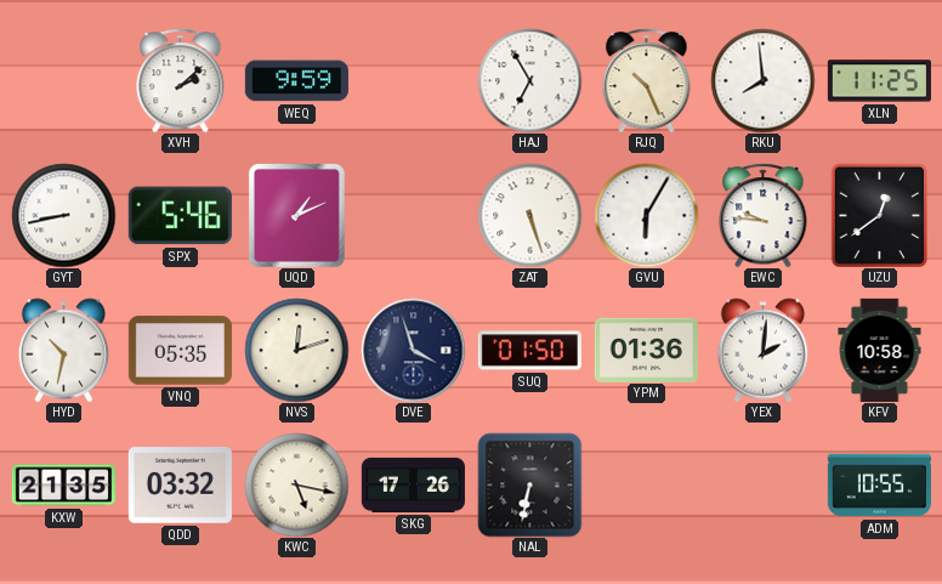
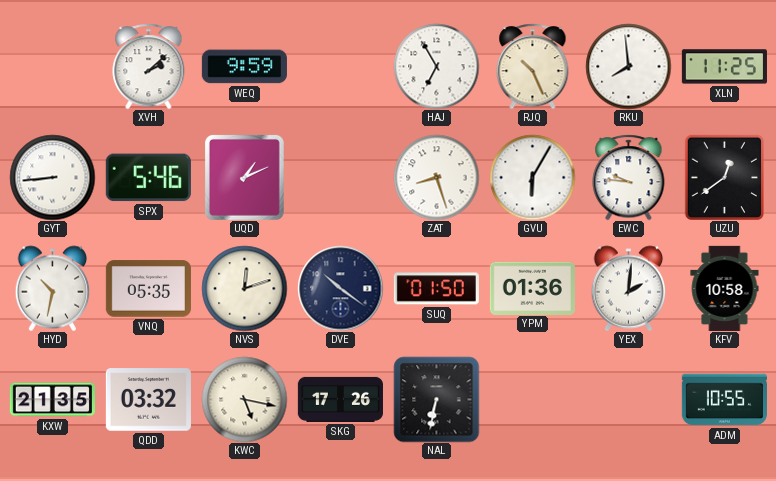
GYT: 8:43 -> 8:44 (52, 177)
ZAT: 5:27 -> 8:27 (436, 177)
DVE: 3:57 -> 10:21 (340, 288)
